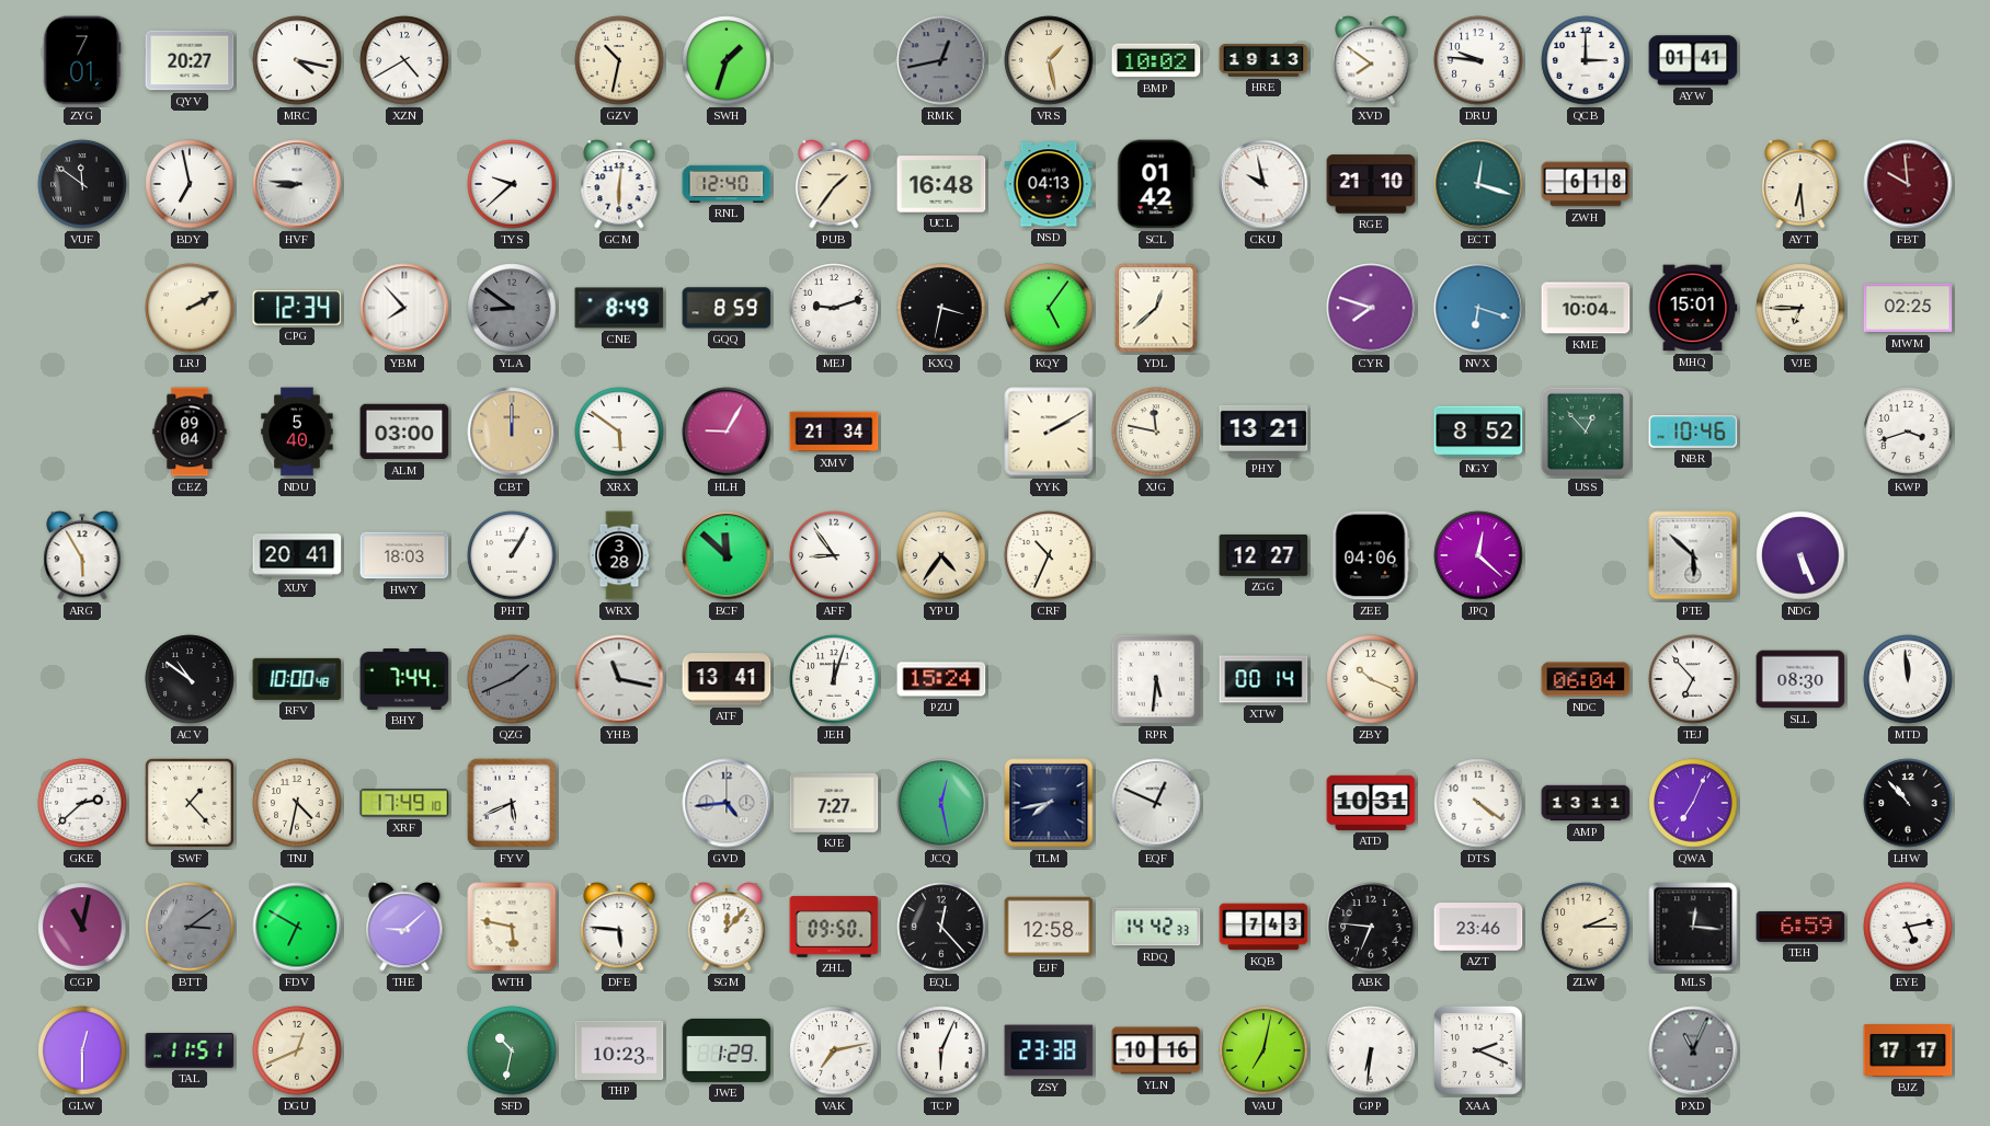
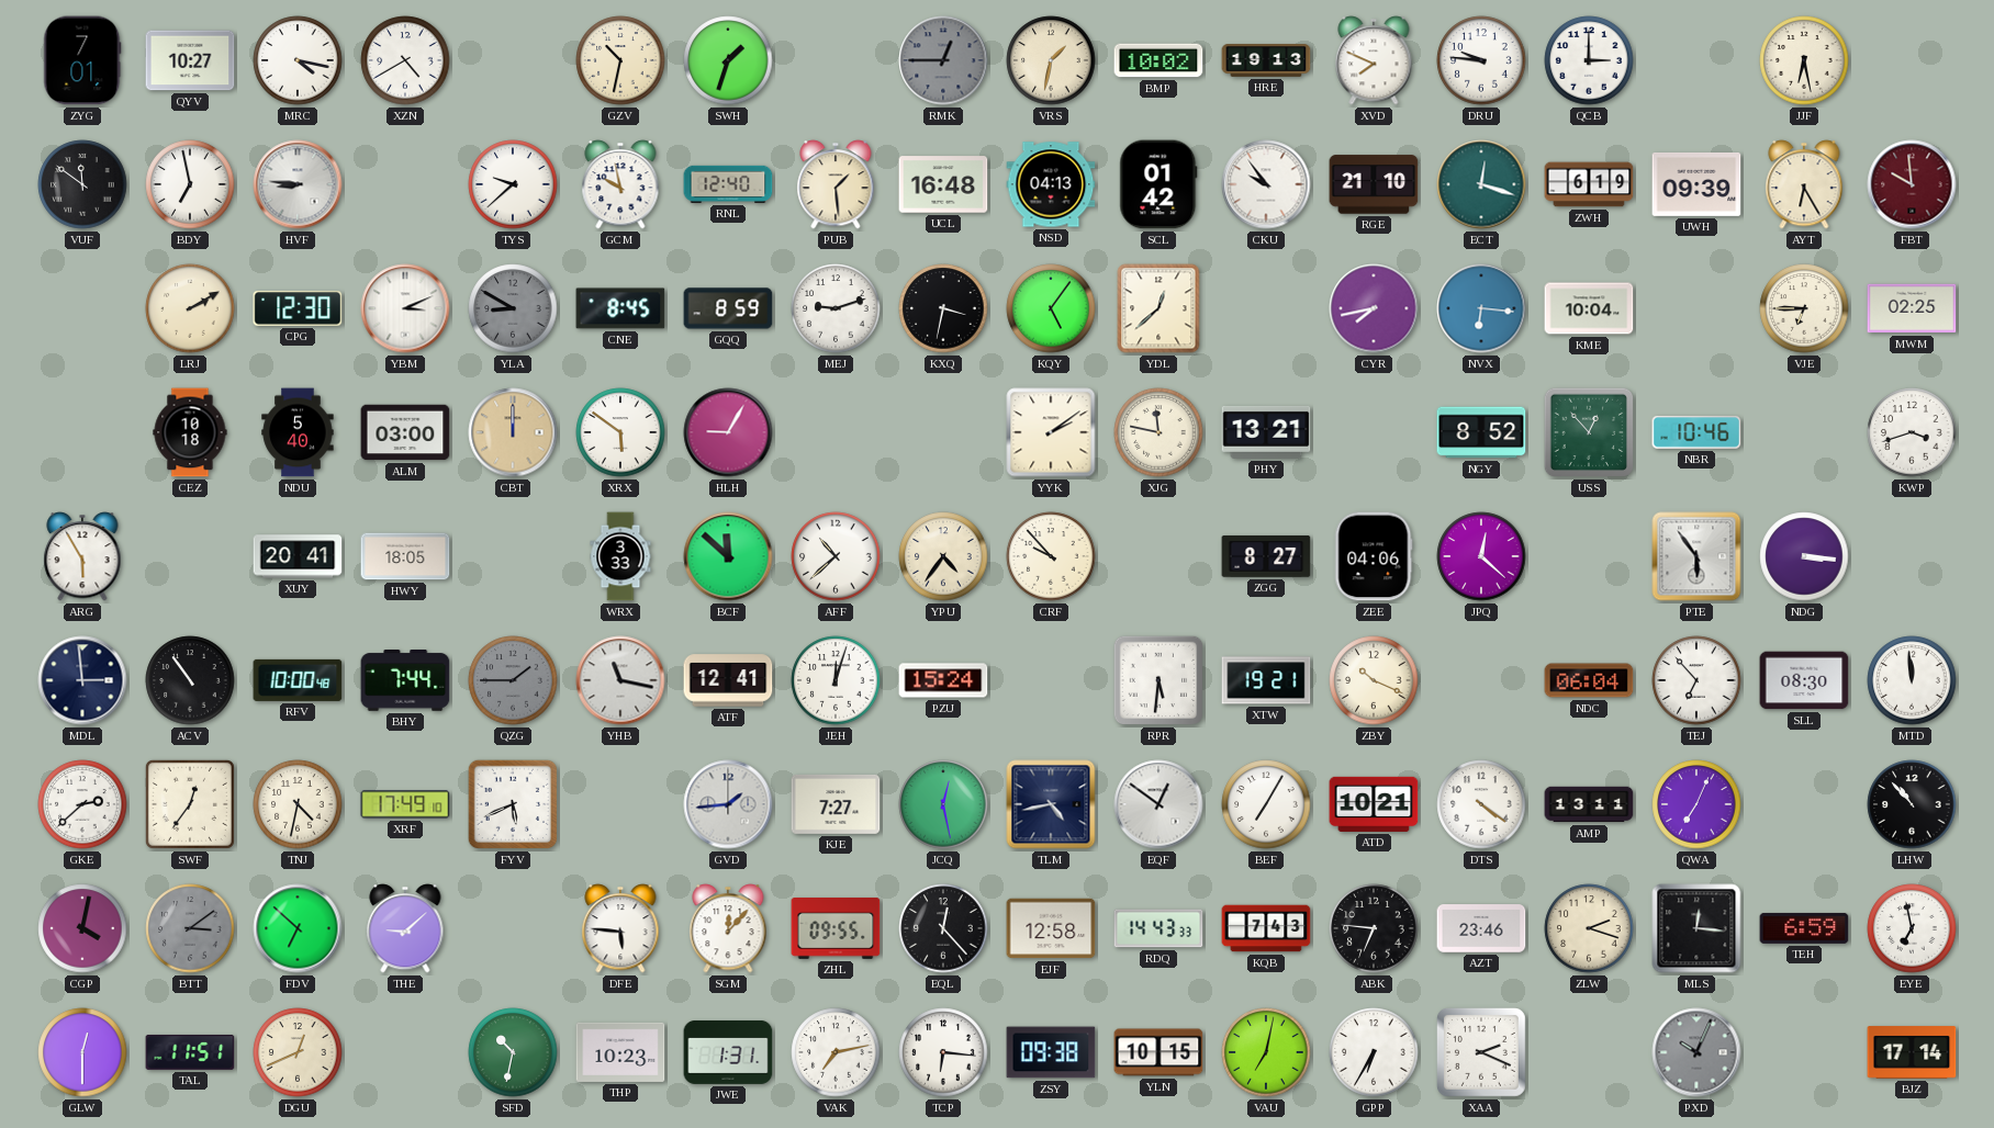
QYV: 20:27 -> 10:27 (190, 60)
RMK: 12:43 -> 12:45 (943, 60)
VRS: 1:28 -> 1:32 (1051, 60)
XVD: 7:51 -> 7:49 (1374, 60)
AYW: 01:41 -> none (1693, 60)
JJF: none -> 6:28 (1804, 60)
GCM: 6:01 -> 9:58 (620, 184)
PUB: 1:36 -> 1:29 (836, 184)
CKU: 9:58 -> 9:54 (1266, 184)
ZWH: 6:18 -> 6:19 (1589, 184)
UWH: none -> 09:39 (1696, 184)
AYT: 6:29 -> 6:25 (1804, 184)
CPG: 12:34 -> 12:30 (298, 308)
YBM: 7:53 -> 3:11 (405, 308)
YLA: 8:51 -> 8:50 (513, 308)
CNE: 8:49 -> 8:45 (620, 308)
CYR: 7:48 -> 7:43 (1374, 308)
NVX: 6:18 -> 6:16 (1481, 308)
MHQ: 15:01 -> none (1693, 308)
CEZ: 09:04 -> 10:18 (190, 432)
XMV: 21:34 -> none (834, 432)
YYK: 2:10 -> 2:09 (1051, 432)
HWY: 18:03 -> 18:05 (405, 556)
PHT: 1:05 -> none (512, 555)
WRX: 3:28 -> 3:33 (620, 556)
AFF: 8:54 -> 10:38 (836, 556)
CRF: 10:34 -> 9:53 (1051, 556)
ZGG: 12:27 -> 8:27 (1266, 556)
PTE: 5:52 -> 5:54 (1696, 556)
NDG: 5:26 -> 3:16 (1804, 556)
MDL: none -> 2:59 (82, 680)
ACV: 10:51 -> 10:54 (190, 680)
QZG: 1:41 -> 1:45 (513, 680)
ATF: 13:41 -> 12:41 (728, 680)
XTW: 00:14 -> 19:21 (1266, 680)
SWF: 1:23 -> 12:36 (190, 804)
GVD: 4:44 -> 1:44 (728, 804)
TLM: 7:43 -> 4:43 (1051, 804)
EQF: 12:49 -> 12:51 (1158, 804)
BEF: none -> 7:05 (1266, 804)
ATD: 10:31 -> 10:21 (1374, 804)
CGP: 11:02 -> 4:02 (82, 928)
FDV: 6:50 -> 6:52 (298, 928)
WTH: 5:47 -> none (512, 927)
ZHL: 09:50 -> 09:55 (836, 928)
RDQ: 14:42 -> 14:43 (1158, 928)
ZLW: 2:15 -> 2:18 (1589, 928)
EYE: 5:13 -> 6:58 (1912, 928)
JWE: 1:29 -> 1:31 (728, 1052)
TCP: 6:04 -> 6:16 (943, 1052)
ZSY: 23:38 -> 09:38 (1051, 1052)
YLN: 10:16 -> 10:15 (1158, 1052)
GPP: 6:31 -> 6:35 (1374, 1052)
PXD: 11:04 -> 10:04 (1696, 1052)
BJZ: 17:17 -> 17:14 (1912, 1052)
